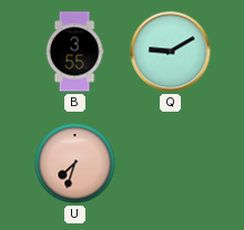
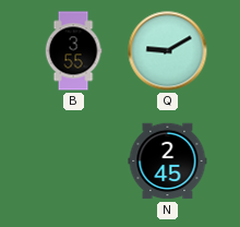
U: 7:33 -> none (75, 164)
N: none -> 2:45 (168, 162)
